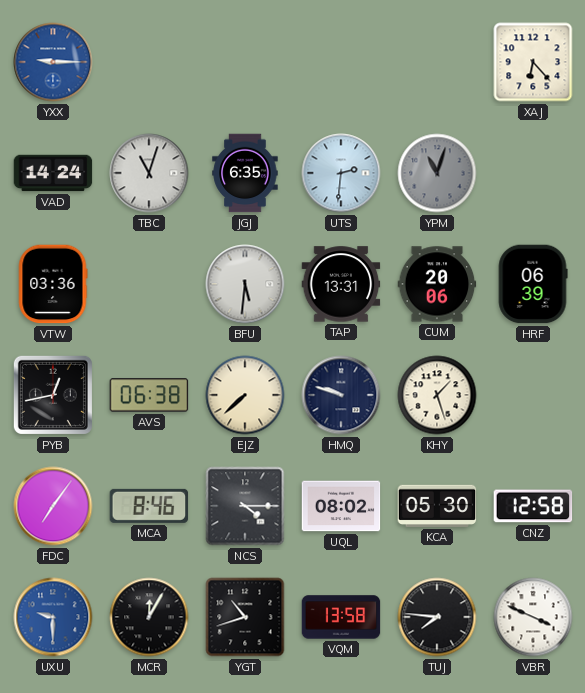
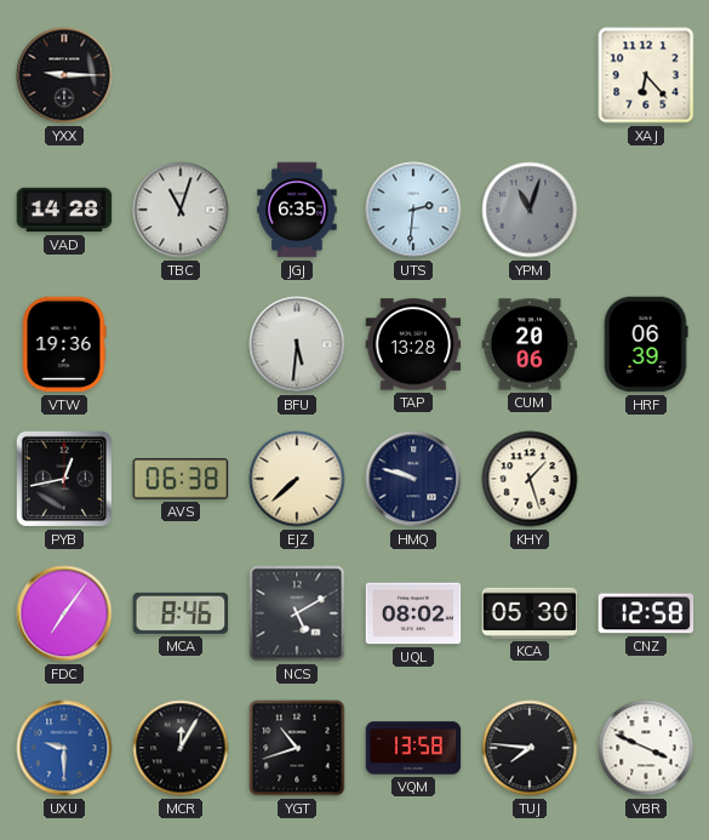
YXX dial: blue -> black (64, 75)
VAD: 14:24 -> 14:28 (64, 210)
VTW: 03:36 -> 19:36 (64, 344)
TAP: 13:31 -> 13:28 (413, 344)
NCS: 4:15 -> 5:10 (297, 613)
